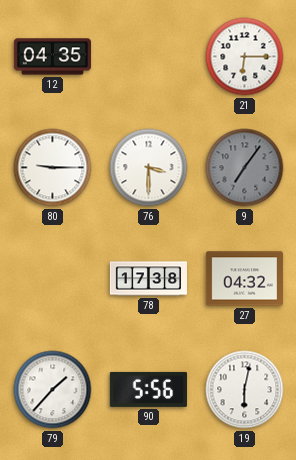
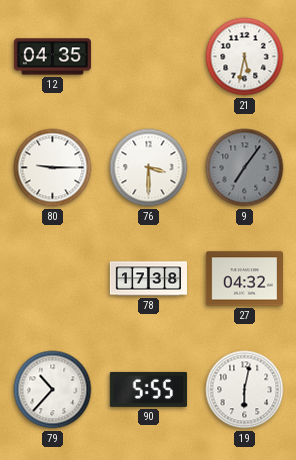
21: 6:15 -> 5:32 (245, 57)
79: 1:37 -> 10:37 (53, 390)
90: 5:56 -> 5:55 (148, 389)
